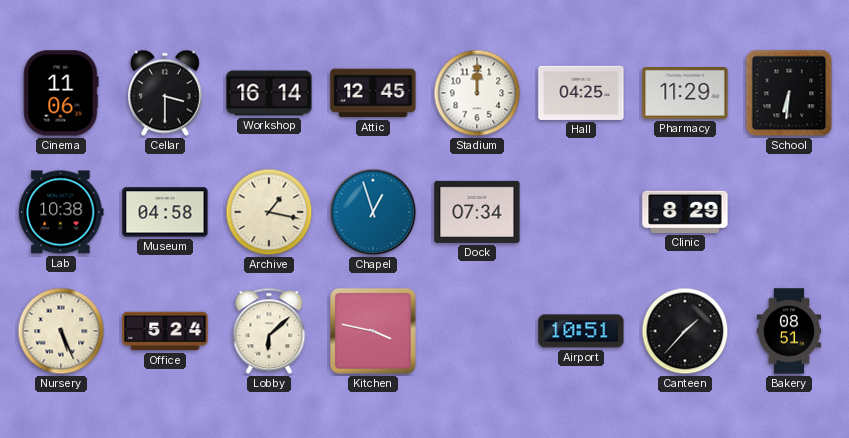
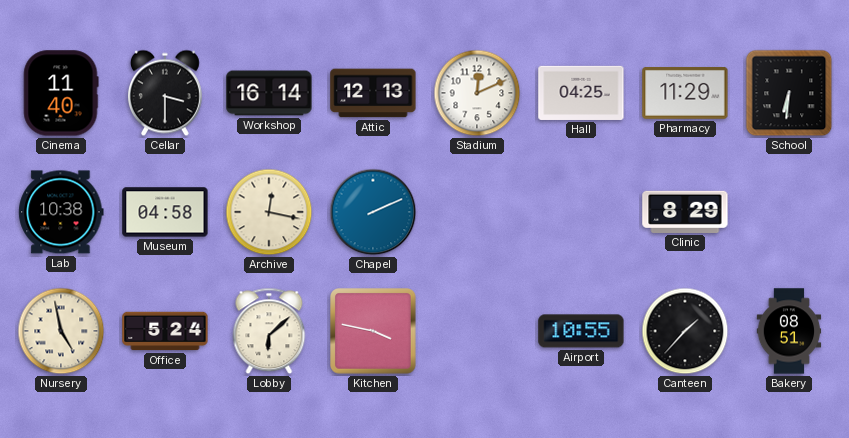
Cinema: 11:06 -> 11:40 (61, 93)
Attic: 12:45 -> 12:13 (373, 93)
Stadium: 12:00 -> 12:11 (477, 93)
Archive: 1:17 -> 12:17 (269, 212)
Chapel: 12:57 -> 2:11 (373, 212)
Dock: 07:34 -> none (477, 212)
Nursery: 5:26 -> 4:58 (61, 331)
Airport: 10:51 -> 10:55 (581, 331)
